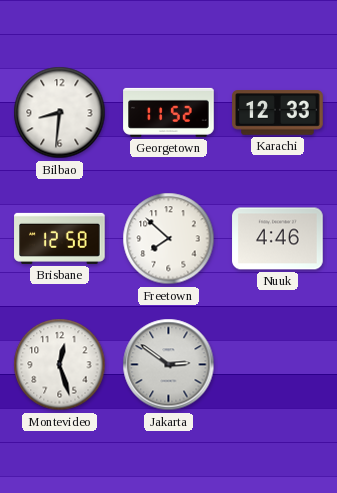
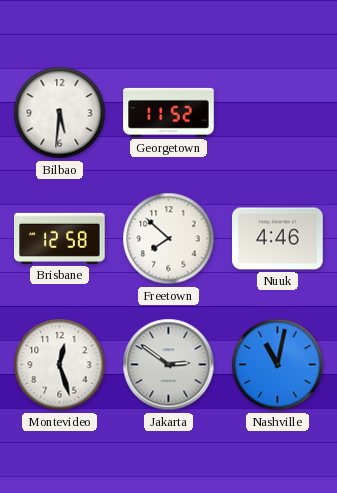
Bilbao: 8:31 -> 5:31 (60, 113)
Karachi: 12:33 -> none (278, 113)
Nashville: none -> 11:02 (278, 365)
